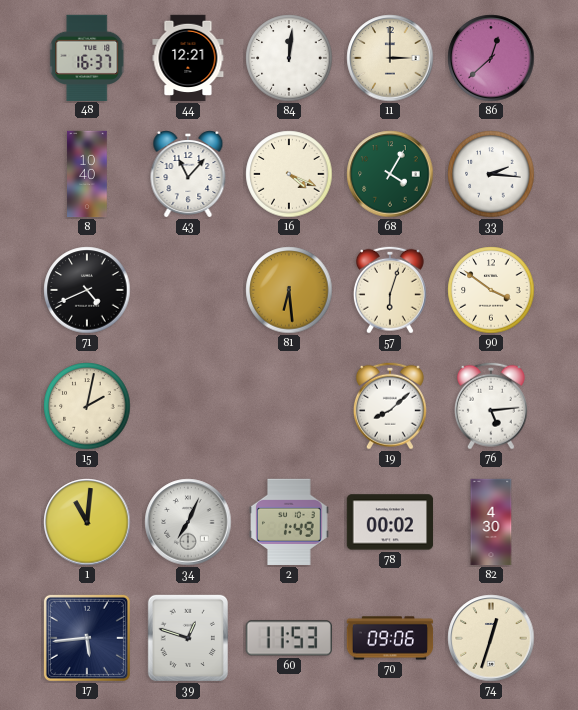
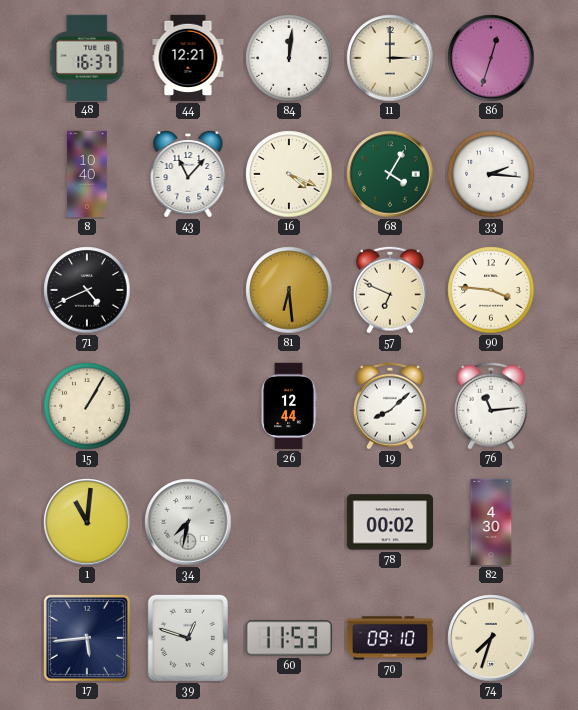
86: 12:38 -> 12:33 (491, 58)
57: 6:03 -> 6:49 (390, 290)
90: 3:51 -> 3:46 (491, 290)
15: 2:02 -> 1:05 (87, 406)
26: none -> 12:44 (289, 406)
76: 5:14 -> 11:14 (491, 406)
34: 7:04 -> 7:32 (188, 522)
2: 1:49 -> none (289, 522)
70: 09:06 -> 09:10 (390, 638)
74: 12:33 -> 7:33 (491, 638)
